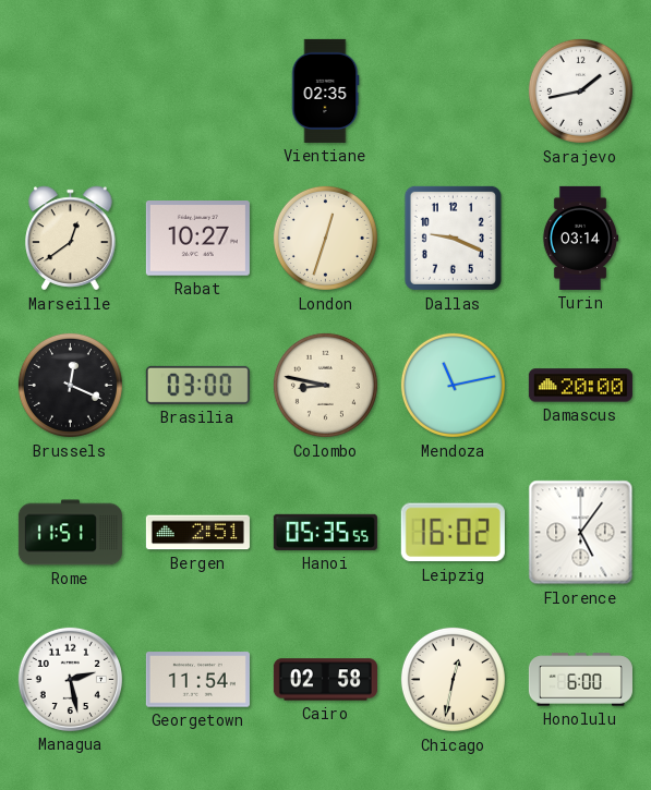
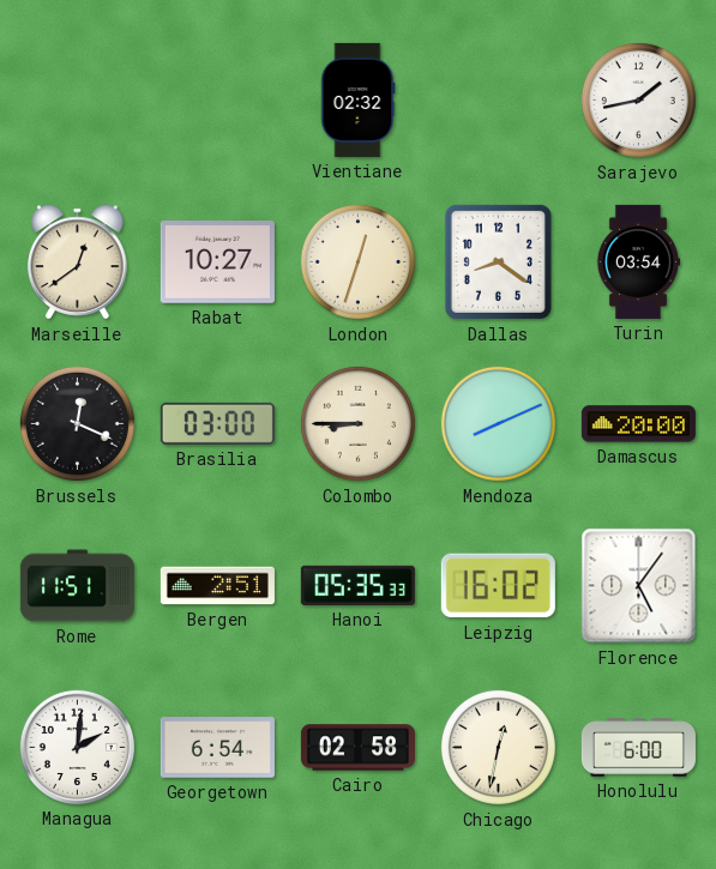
Vientiane: 02:35 -> 02:32 (357, 99)
Dallas: 9:19 -> 8:21 (498, 261)
Turin: 03:14 -> 03:54 (638, 261)
Colombo: 8:47 -> 8:45 (357, 423)
Mendoza: 11:13 -> 8:11 (498, 423)
Hanoi: 05:35:55 -> 05:35:33 (357, 585)
Managua: 2:28 -> 2:01 (77, 747)
Georgetown: 11:54 -> 6:54 (217, 748)
